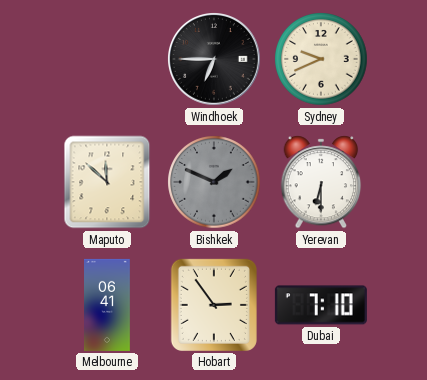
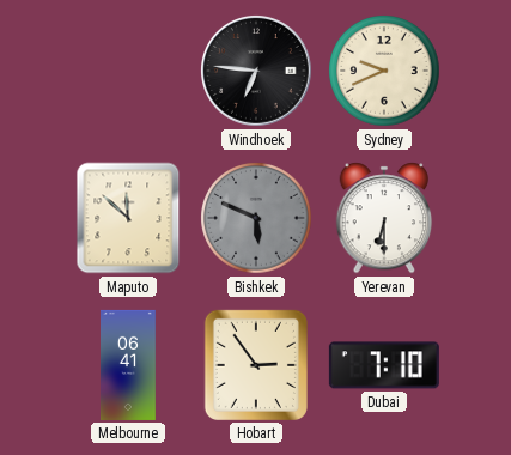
Windhoek: 6:45 -> 6:46 (257, 72)
Bishkek: 1:49 -> 5:49 (256, 218)
